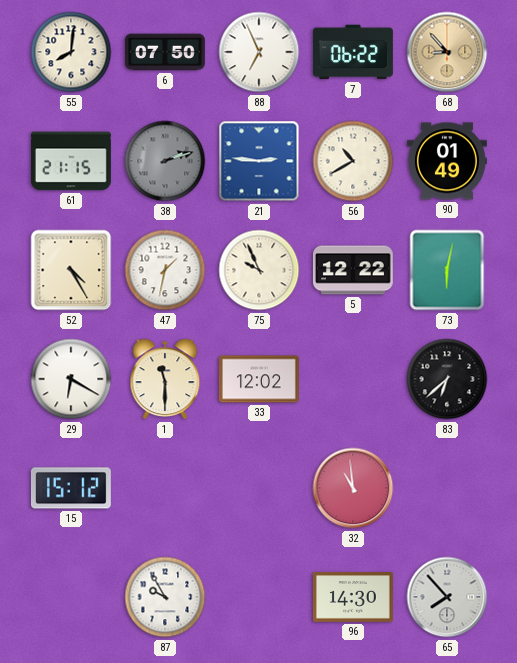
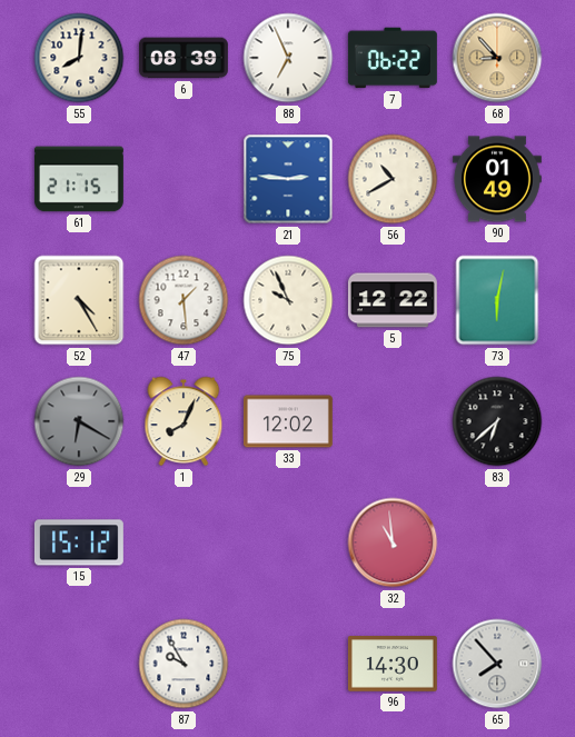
6: 07:50 -> 08:39 (184, 58)
38: 2:12 -> none (165, 161)
47: 1:32 -> 1:29 (184, 300)
29 dial: white -> grey (79, 421)
1: 11:30 -> 8:04 (184, 421)
